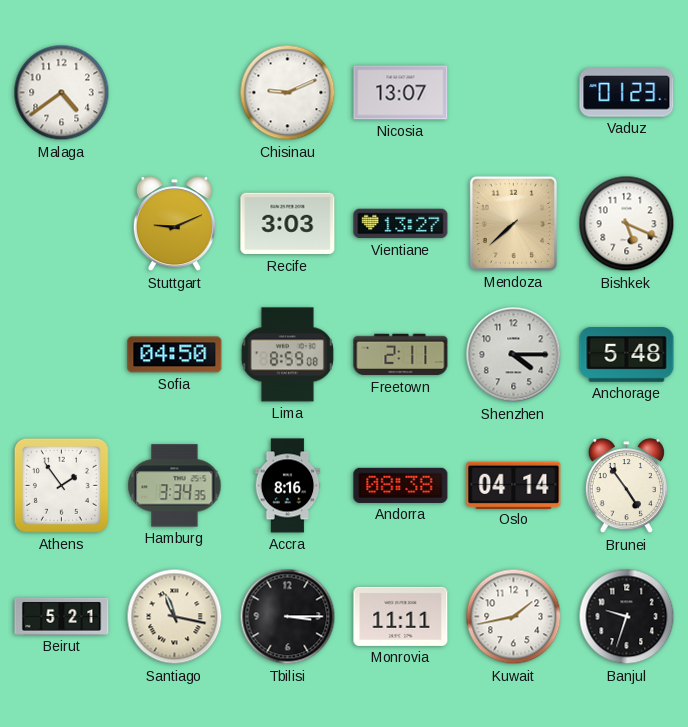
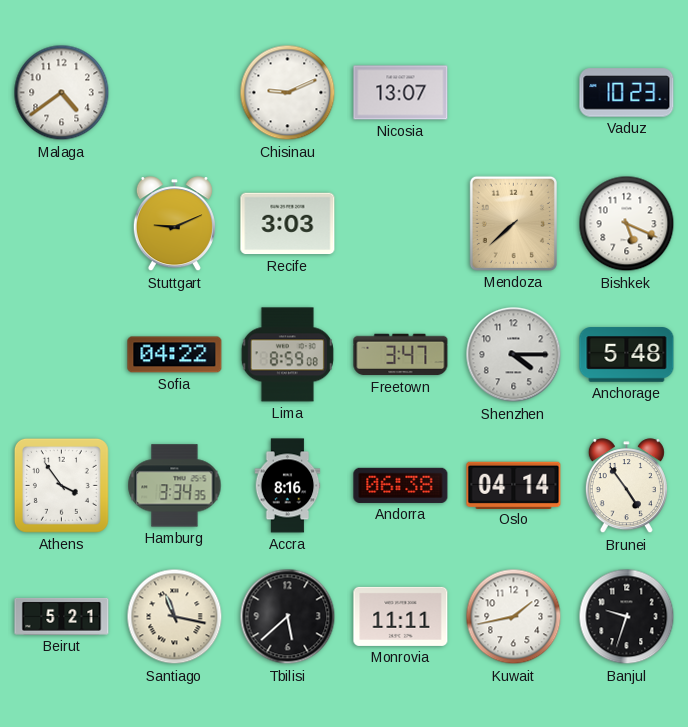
Vaduz: 01:23 -> 10:23 (627, 93)
Vientiane: 13:27 -> none (401, 224)
Sofia: 04:50 -> 04:22 (175, 355)
Freetown: 2:11 -> 3:47 (401, 355)
Athens: 1:54 -> 3:54 (61, 485)
Andorra: 08:38 -> 06:38 (401, 485)
Tbilisi: 3:15 -> 5:38 (288, 617)
